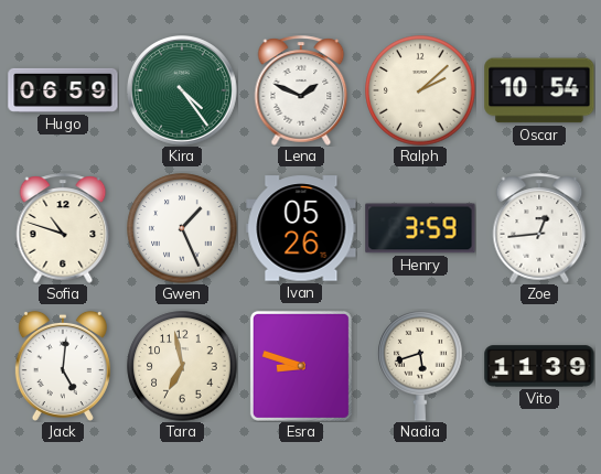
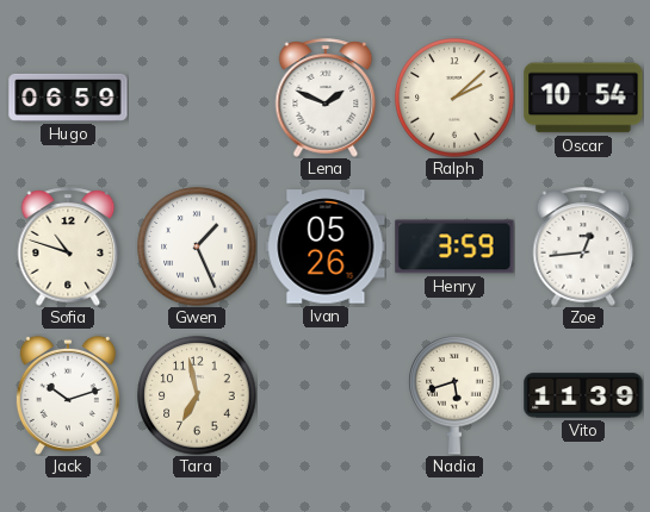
Kira: 4:24 -> none (183, 91)
Jack: 5:01 -> 10:12 (68, 395)
Esra: 8:48 -> none (301, 366)
